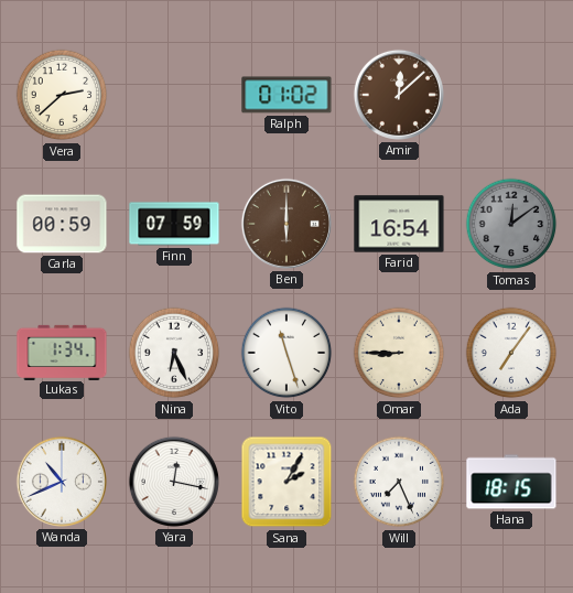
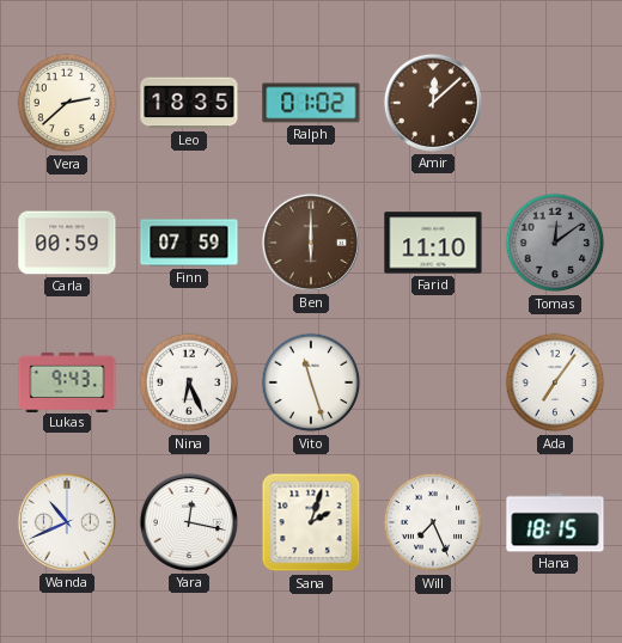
Leo: none -> 18:35 (189, 103)
Farid: 16:54 -> 11:10 (433, 243)
Lukas: 1:34 -> 9:43 (67, 381)
Omar: 8:45 -> none (399, 353)
Sana: 2:05 -> 2:03 (311, 522)
